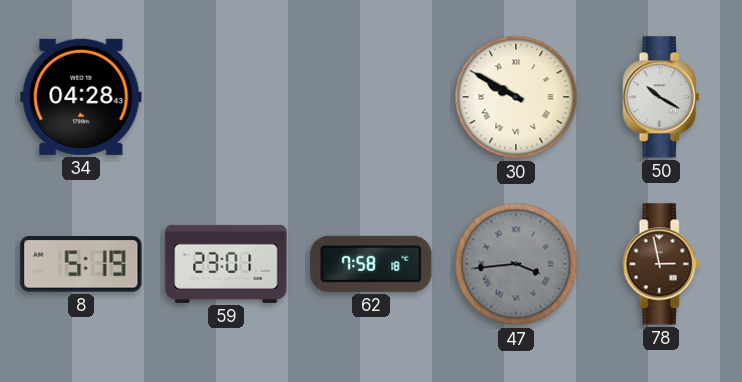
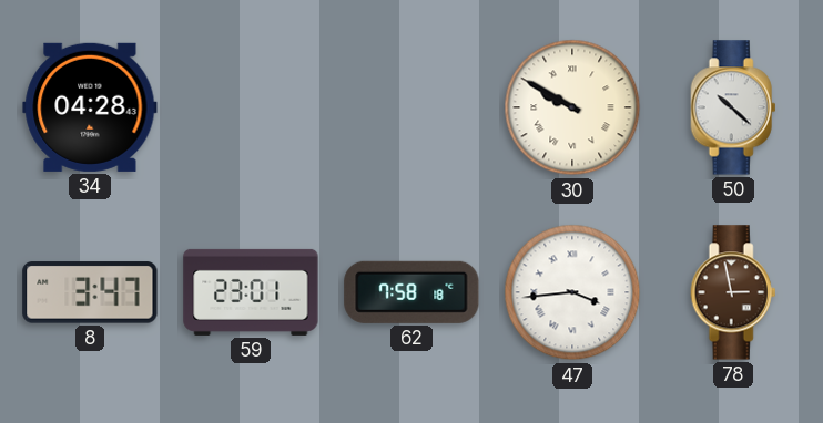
50: 10:20 -> 10:22 (733, 107)
8: 5:19 -> 3:47 (90, 292)
47 dial: grey -> white (572, 292)
